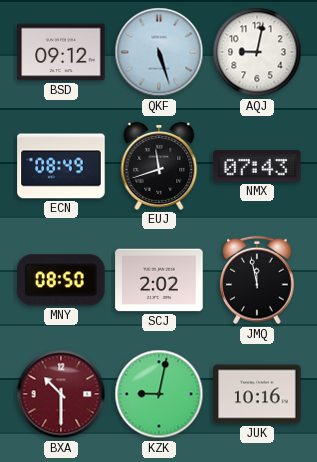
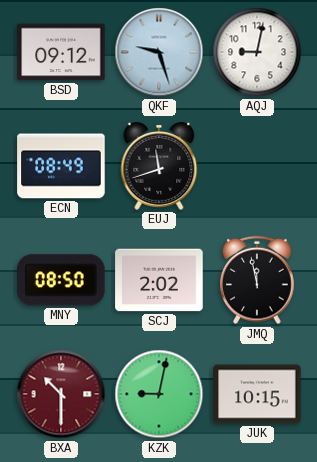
QKF: 5:27 -> 9:27 (159, 52)
NMX: 07:43 -> none (257, 166)
JUK: 10:16 -> 10:15 (257, 394)
